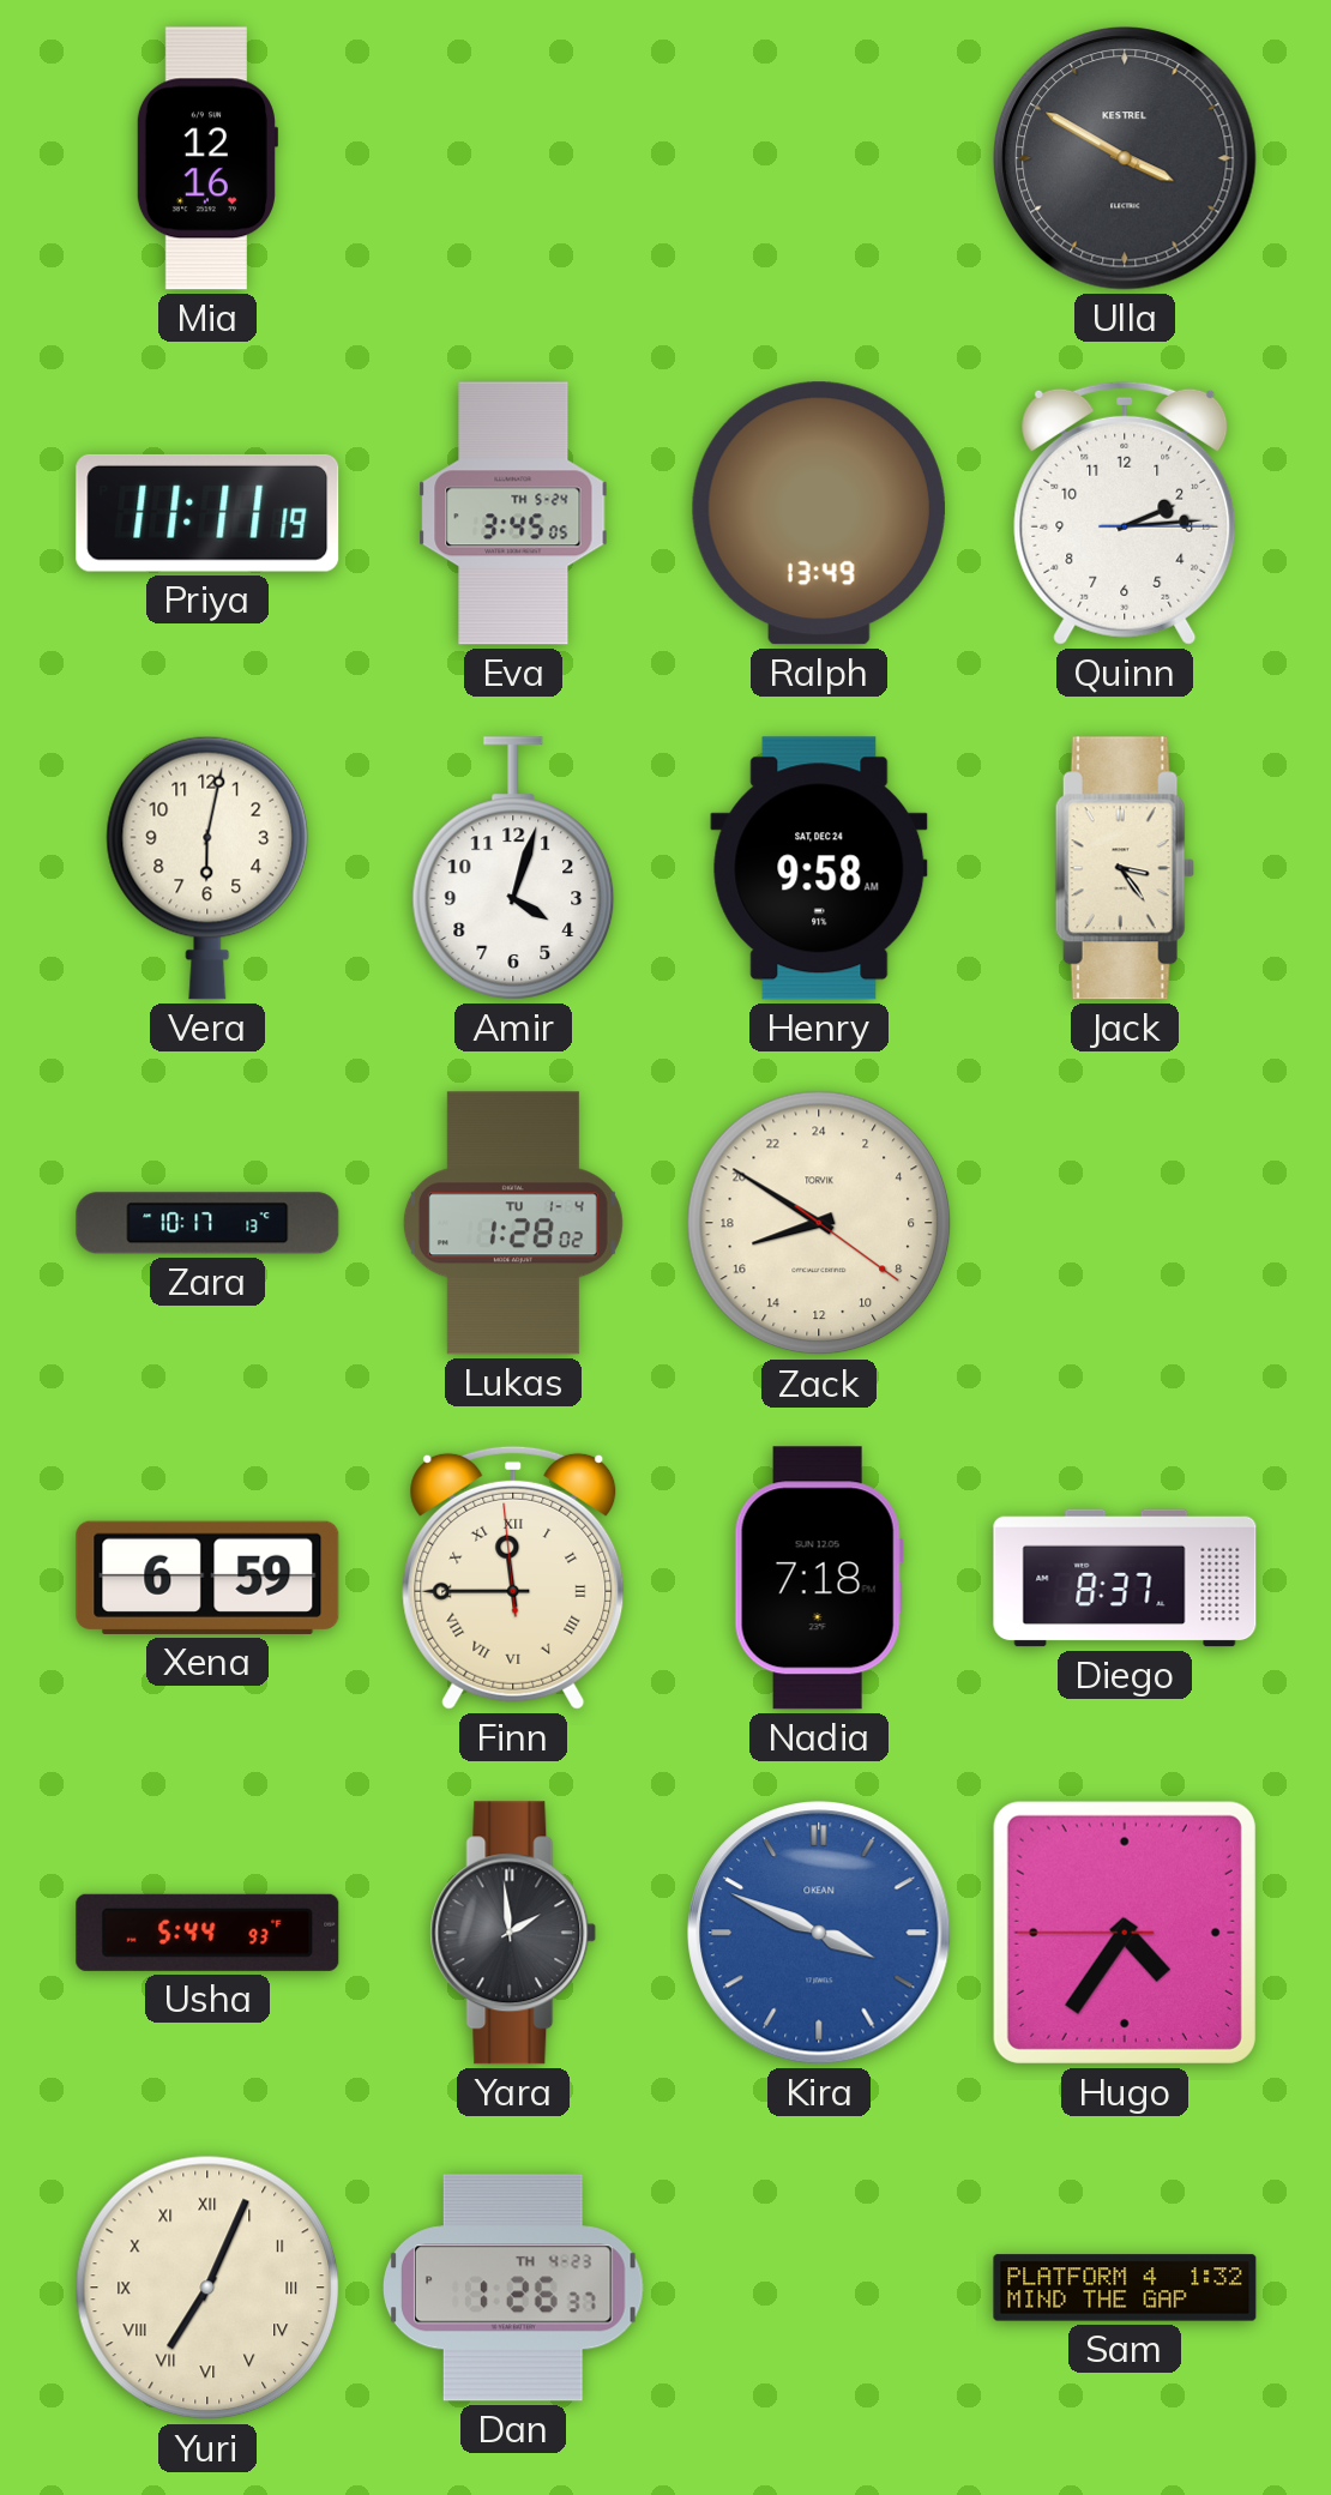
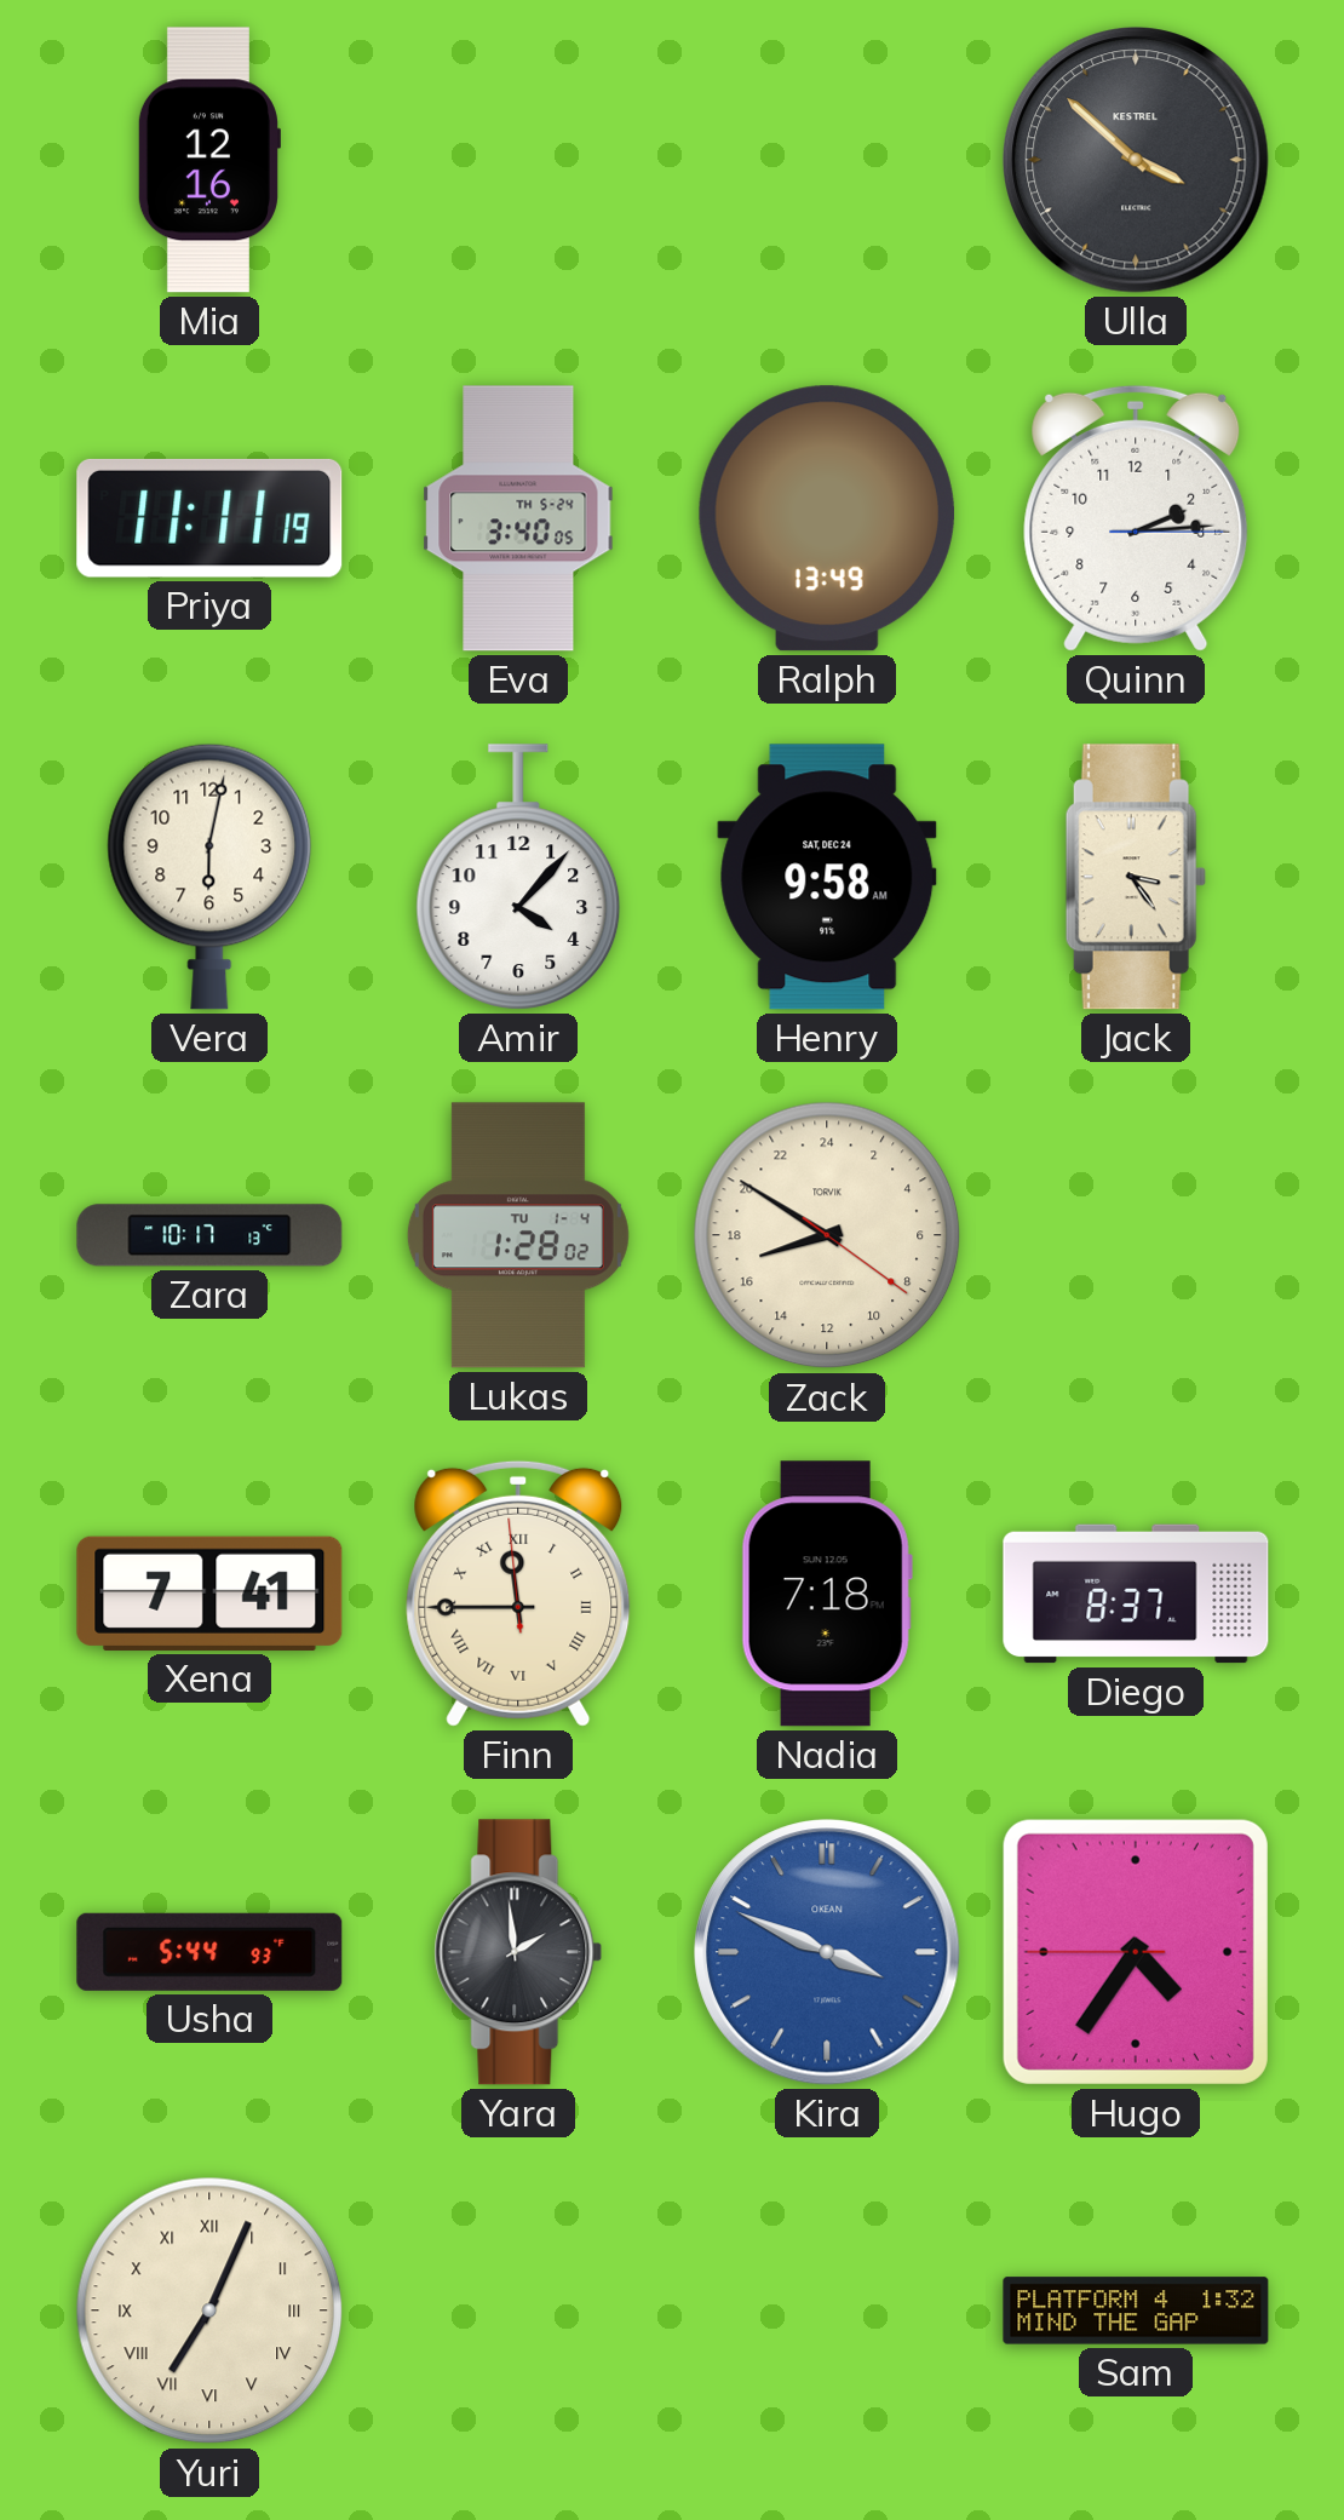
Ulla: 3:50 -> 3:52 (1136, 160)
Eva: 3:45 -> 3:40 (518, 518)
Amir: 4:03 -> 4:07 (518, 877)
Xena: 6:59 -> 7:41 (209, 1594)
Dan: 1:26 -> none (513, 2288)
